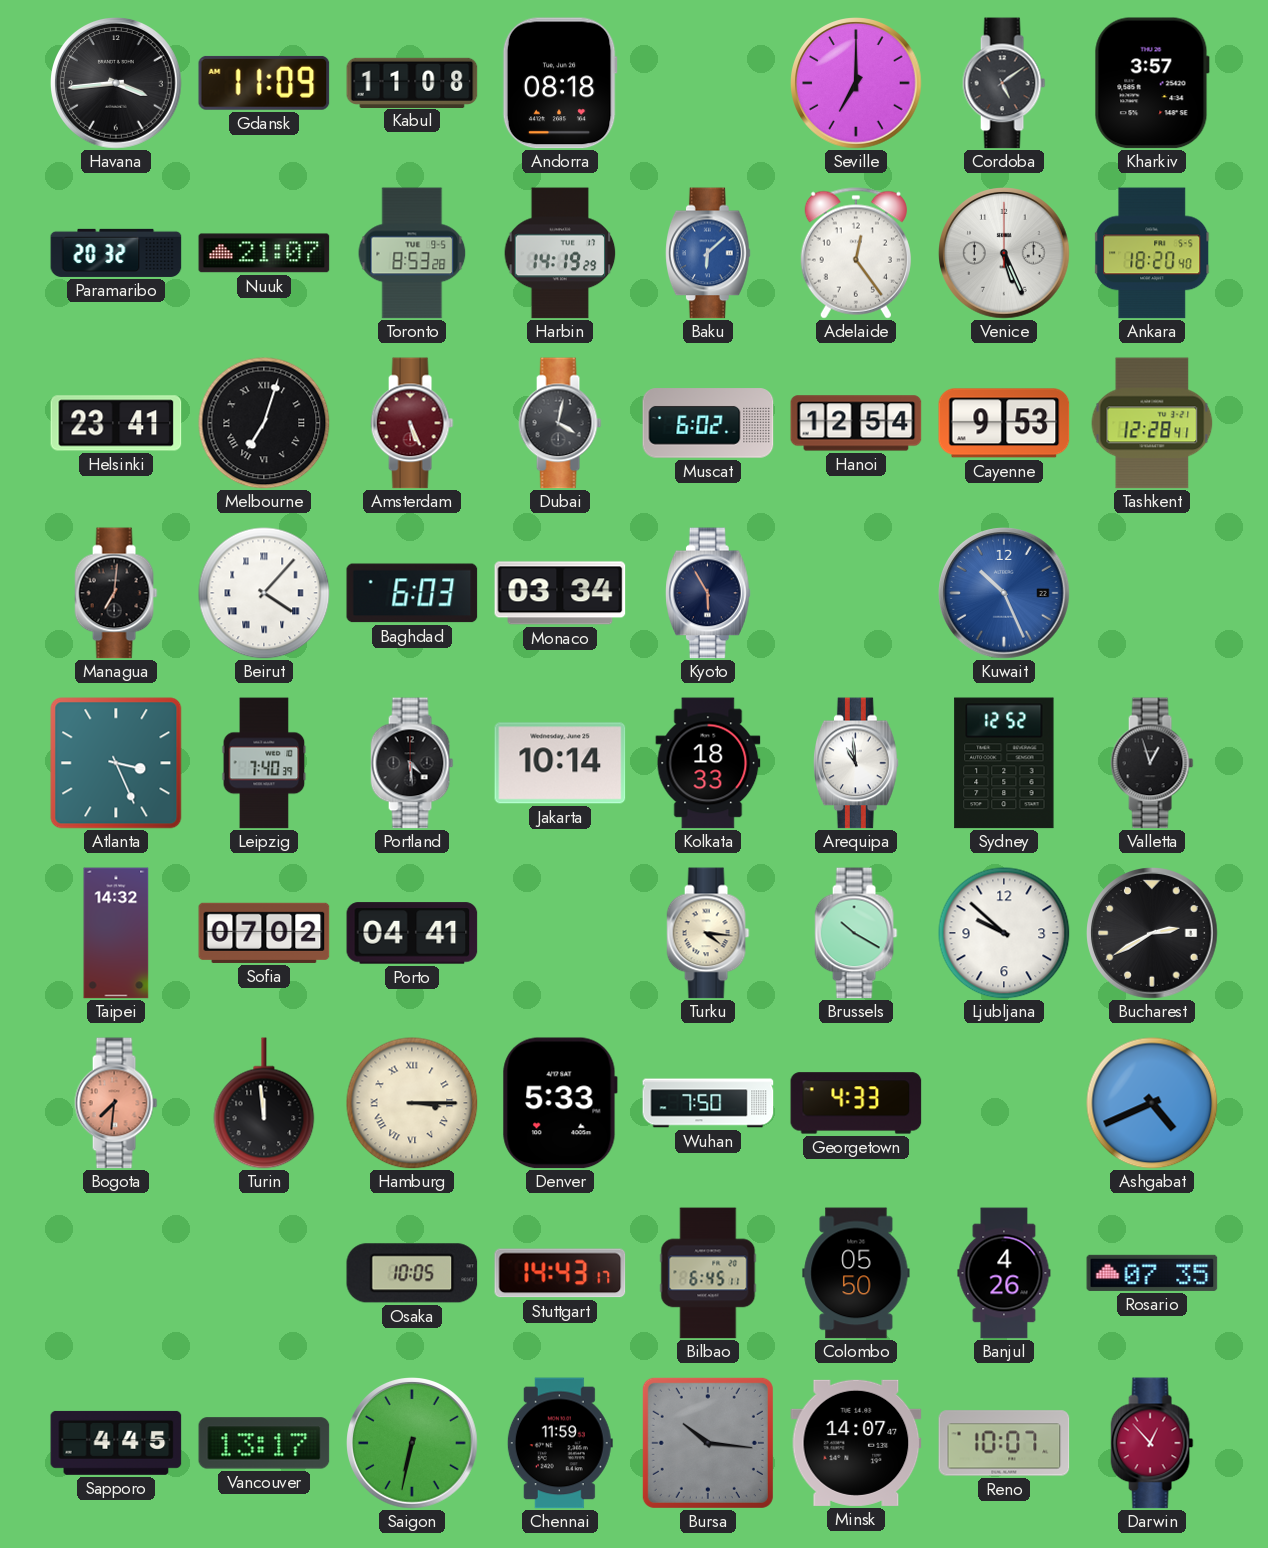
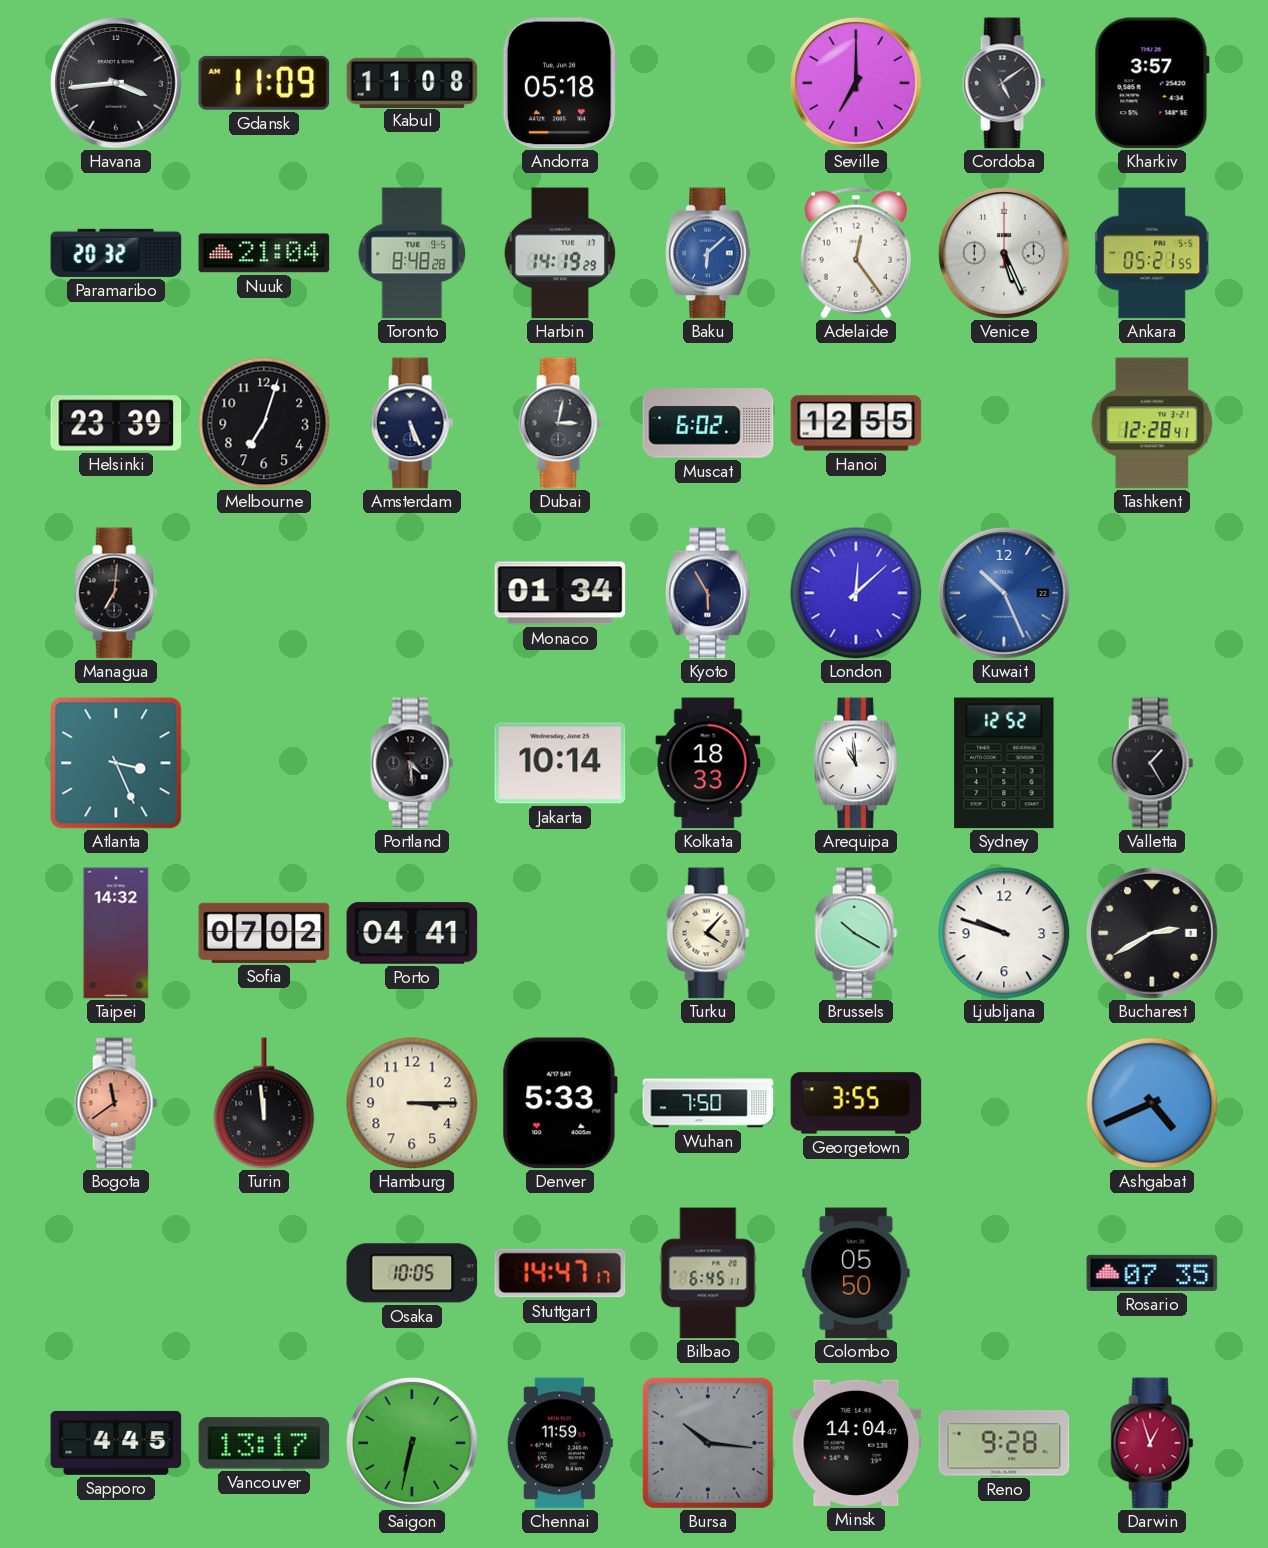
Andorra: 08:18 -> 05:18 (560, 83)
Nuuk: 21:07 -> 21:04 (264, 253)
Toronto: 8:53 -> 8:48 (412, 253)
Ankara: 18:20 -> 05:21 (1153, 253)
Helsinki: 23:41 -> 23:39 (116, 423)
Melbourne numerals: Roman -> Arabic (264, 423)
Amsterdam dial: burgundy -> navy (412, 423)
Dubai: 4:02 -> 3:02 (560, 423)
Hanoi: 12:54 -> 12:55 (856, 423)
Cayenne: 9:53 -> none (1004, 423)
Beirut: 4:07 -> none (264, 593)
Baghdad: 6:03 -> none (412, 593)
Monaco: 03:34 -> 01:34 (560, 593)
London: none -> 12:08 (856, 593)
Leipzig: 7:40 -> none (264, 763)
Valletta: 12:57 -> 1:25 (1152, 763)
Turku: 4:16 -> 4:07 (708, 933)
Ljubljana: 9:52 -> 9:48 (1004, 933)
Bogota: 7:31 -> 11:39 (116, 1103)
Hamburg numerals: Roman -> Arabic (412, 1103)
Georgetown: 4:33 -> 3:55 (856, 1103)
Stuttgart: 14:43 -> 14:47 (560, 1273)
Banjul: 4:26 -> none (1004, 1273)
Minsk: 14:07 -> 14:04 (856, 1443)
Reno: 10:07 -> 9:28 (1004, 1443)
Darwin: 12:53 -> 12:57 (1152, 1443)
